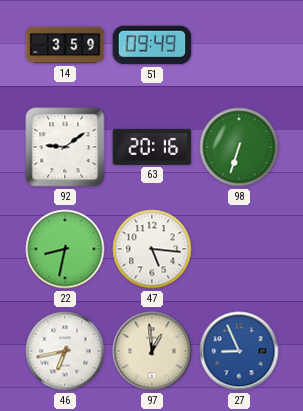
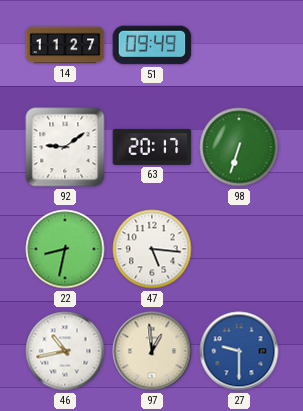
14: 3:59 -> 11:27 (65, 45)
63: 20:16 -> 20:17 (152, 147)
46: 6:43 -> 10:43 (65, 351)
27: 8:56 -> 9:30 (239, 351)
